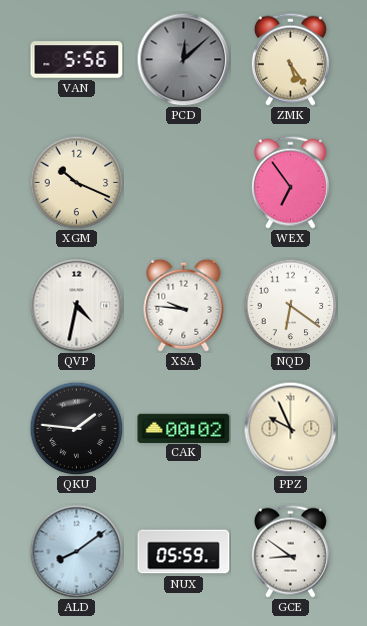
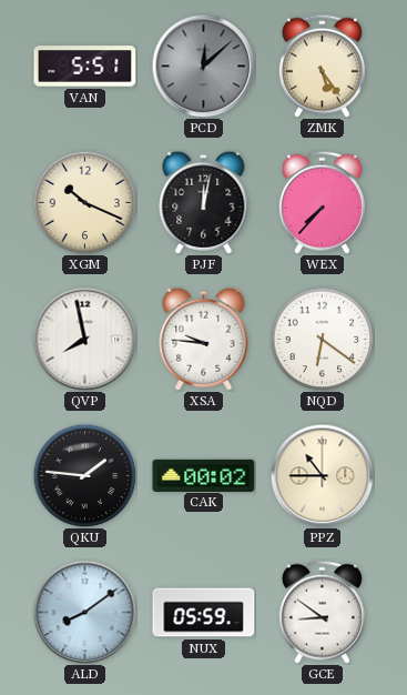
VAN: 5:56 -> 5:51 (85, 67)
PJF: none -> 12:02 (204, 202)
WEX: 6:54 -> 7:37 (322, 202)
QVP: 4:32 -> 7:58 (84, 339)
PPZ: 9:56 -> 10:45 (322, 475)
